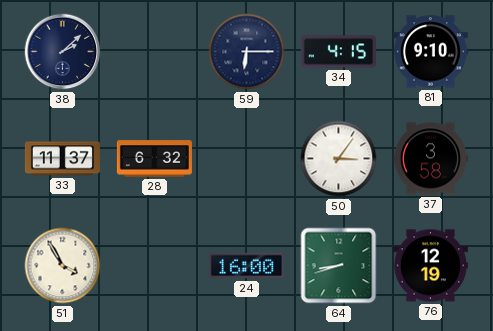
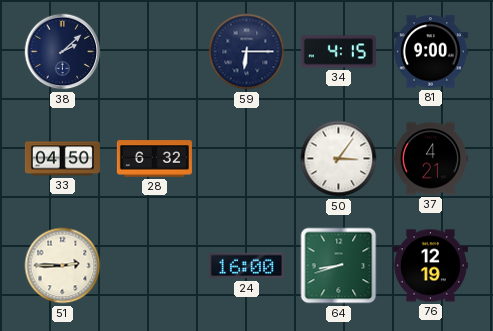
81: 9:10 -> 9:00 (430, 52)
33: 11:37 -> 04:50 (62, 159)
37: 3:58 -> 4:21 (430, 159)
51: 3:55 -> 2:45 (63, 266)
